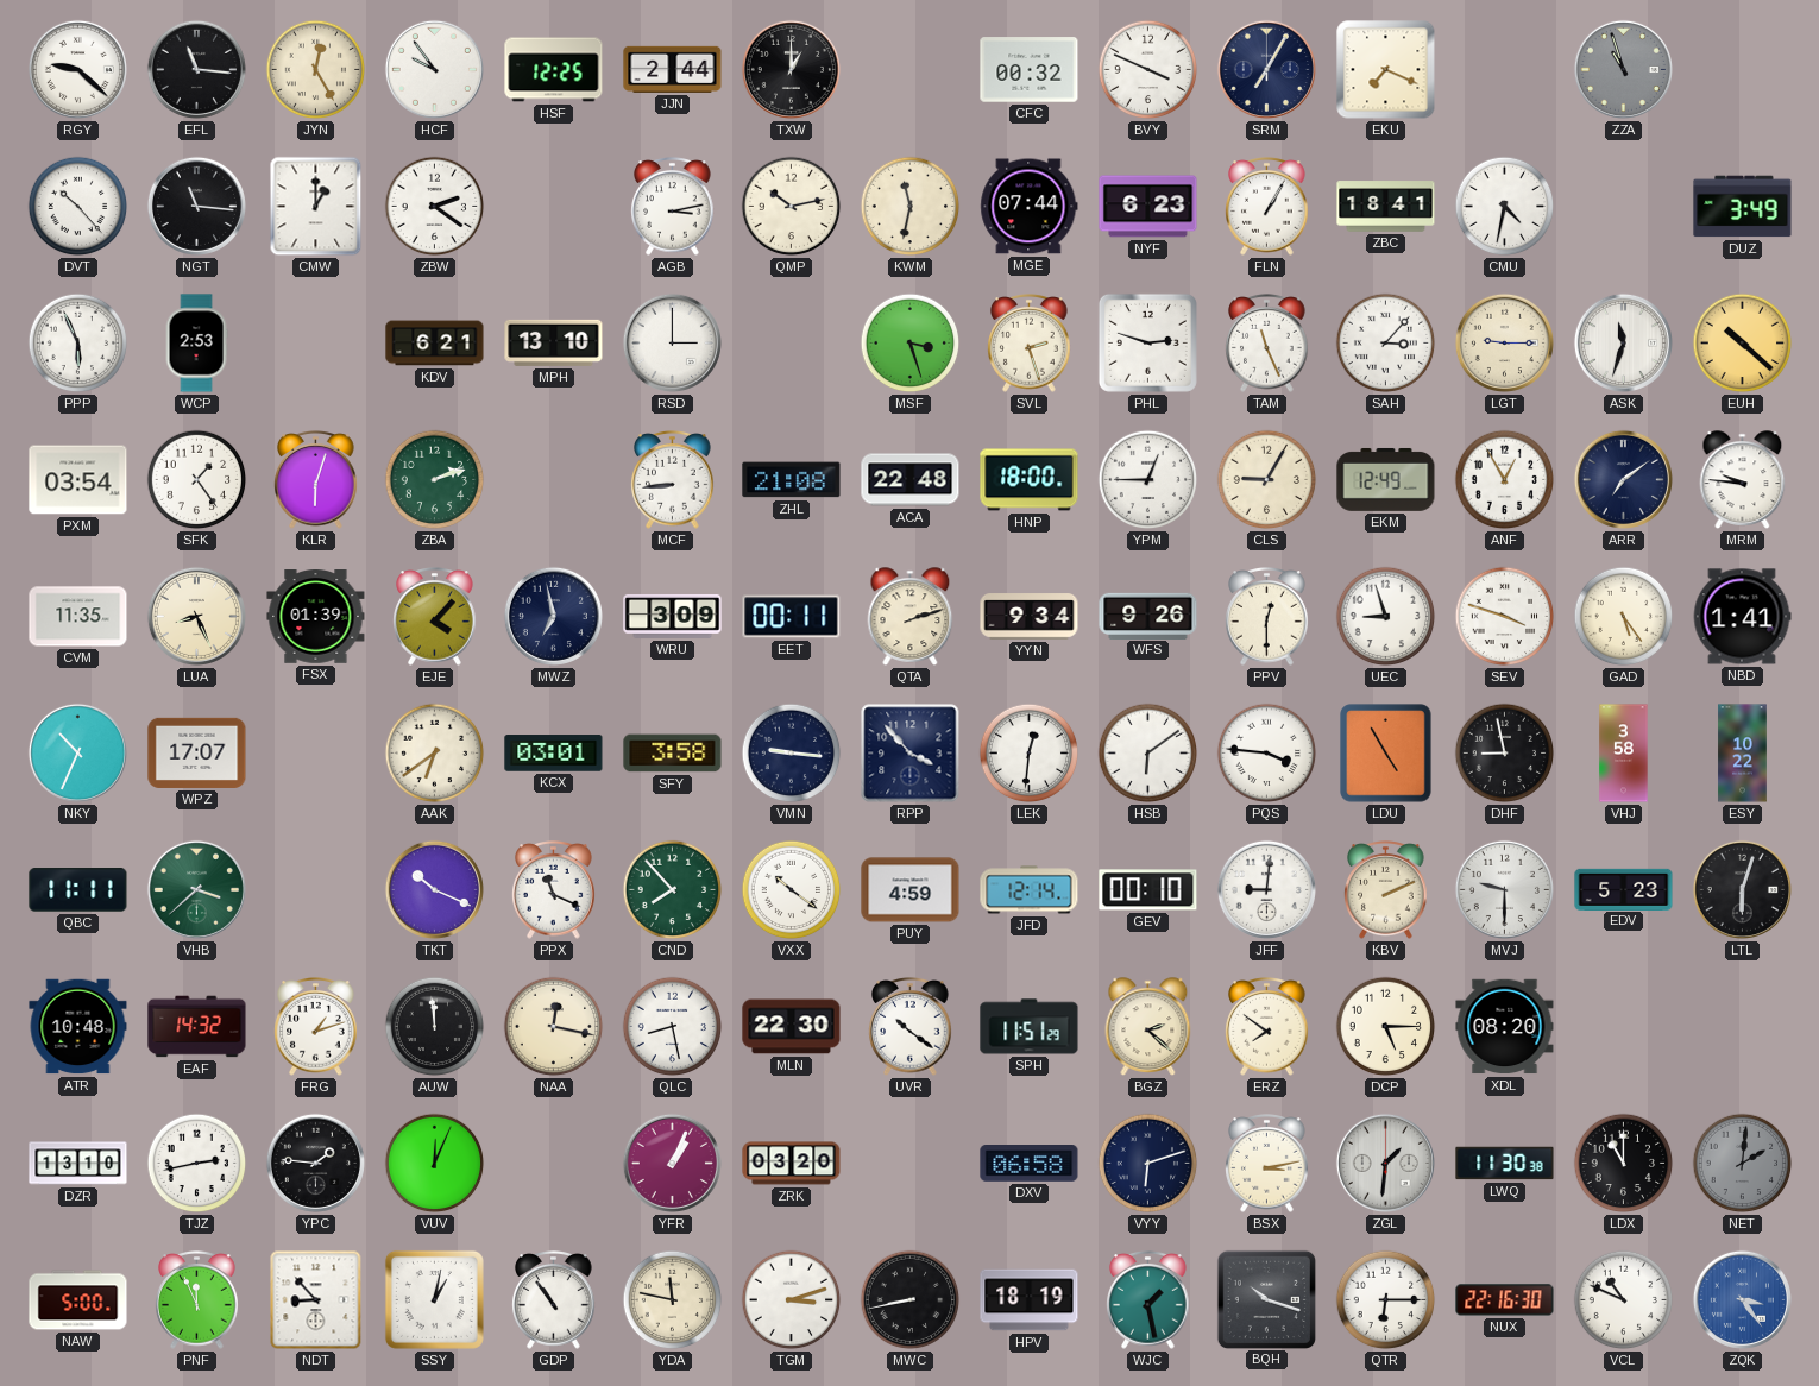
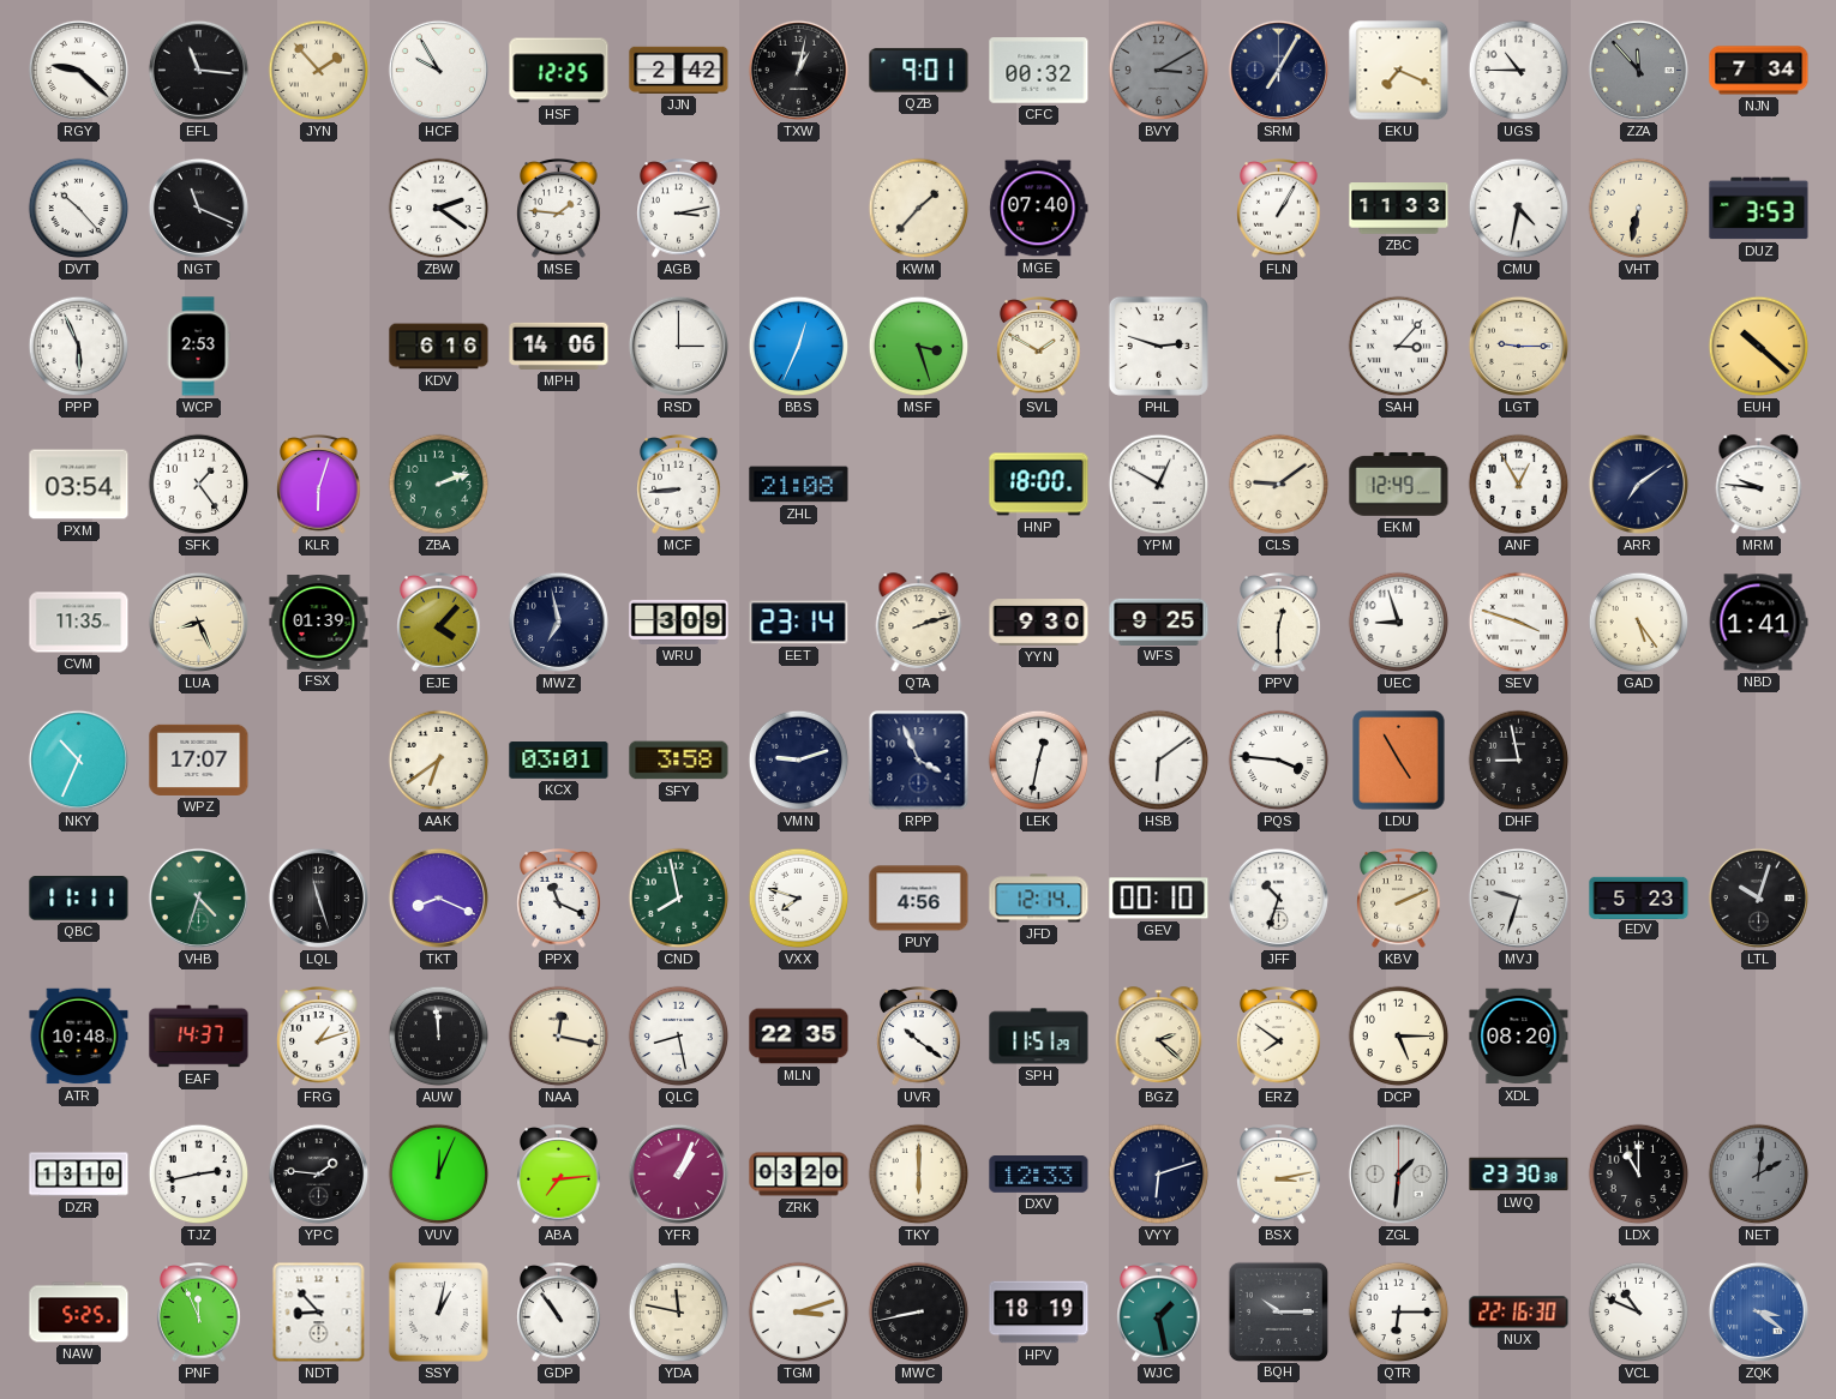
JYN: 12:25 -> 1:53 (319, 71)
HCF: 9:54 -> 9:55 (438, 70)
JJN: 2:44 -> 2:42 (679, 70)
TXW: 1:00 -> 1:02 (798, 70)
QZB: none -> 9:01 (919, 71)
BVY: 3:49 -> 3:10 (1159, 71)
BVY dial: white -> grey (1159, 71)
UGS: none -> 10:45 (1519, 71)
ZZA: 10:57 -> 11:53 (1638, 70)
NJN: none -> 7:34 (1759, 71)
NGT: 11:16 -> 11:19 (198, 208)
CMW: 1:00 -> none (316, 207)
MSE: none -> 1:46 (559, 209)
QMP: 10:13 -> none (792, 207)
KWM: 11:32 -> 1:37 (919, 209)
MGE: 07:44 -> 07:40 (1039, 209)
NYF: 6:23 -> none (1148, 207)
ZBC: 18:41 -> 11:33 (1399, 209)
VHT: none -> 6:32 (1639, 209)
DUZ: 3:49 -> 3:53 (1759, 209)
KDV: 6:21 -> 6:16 (439, 347)
MPH: 13:10 -> 14:06 (559, 346)
BBS: none -> 12:34 (799, 347)
SVL: 2:27 -> 1:50 (1039, 347)
TAM: 11:26 -> none (1267, 344)
ASK: 11:33 -> none (1623, 342)
ACA: 22:48 -> none (911, 480)
YPM: 12:45 -> 12:50 (1159, 485)
CLS: 9:05 -> 9:09 (1279, 485)
EET: 00:11 -> 23:14 (799, 623)
YYN: 9:34 -> 9:30 (1039, 623)
WFS: 9:26 -> 9:25 (1159, 622)
VMN: 9:16 -> 9:12 (799, 761)
RPP: 3:53 -> 3:56 (919, 761)
LEK: 12:31 -> 12:32 (1039, 761)
VHJ: 3:58 -> none (1624, 754)
ESY: 10:22 -> none (1743, 754)
VHB: 3:38 -> 4:33 (198, 897)
LQL: none -> 11:27 (318, 897)
TKT: 10:19 -> 8:19 (438, 897)
CND: 7:53 -> 7:58 (679, 899)
VXX: 10:21 -> 7:48 (799, 899)
PUY: 4:59 -> 4:56 (919, 899)
JFF: 9:01 -> 10:33 (1278, 897)
MVJ: 9:30 -> 9:33 (1518, 897)
LTL: 6:03 -> 10:03 (1758, 897)
EAF: 14:32 -> 14:37 (199, 1037)
MLN: 22:30 -> 22:35 (799, 1037)
ABA: none -> 7:14 (559, 1175)
TKY: none -> 6:00 (919, 1175)
DXV: 06:58 -> 12:33 (1039, 1175)
LWQ: 11:30 -> 23:30 (1519, 1175)
NAW: 5:00 -> 5:25 (79, 1313)
BQH: 10:18 -> 10:15 (1278, 1311)
ZQK: 3:24 -> 3:21 (1758, 1311)
